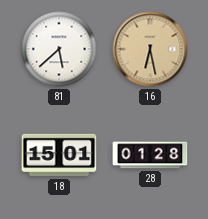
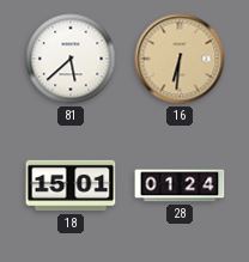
16: 6:28 -> 6:31 (180, 59)
28: 01:28 -> 01:24 (180, 185)
